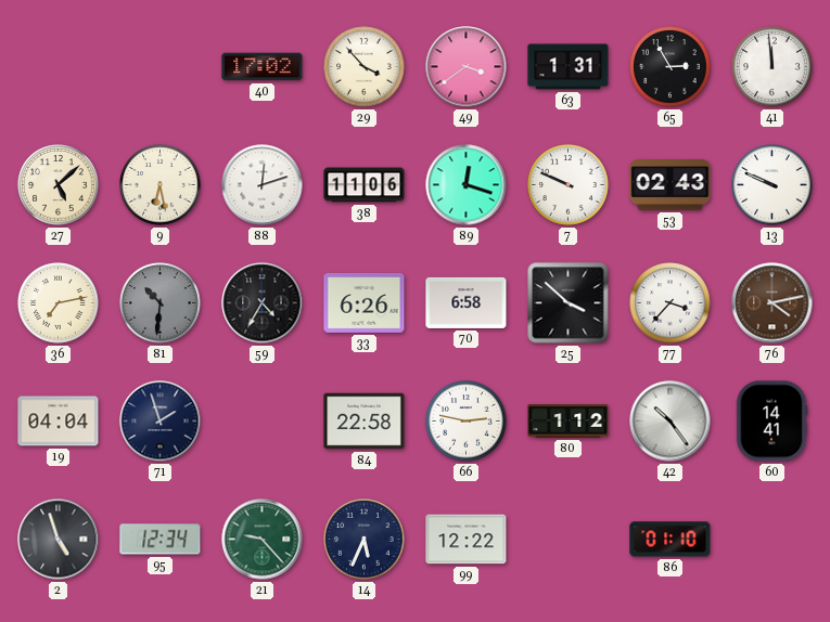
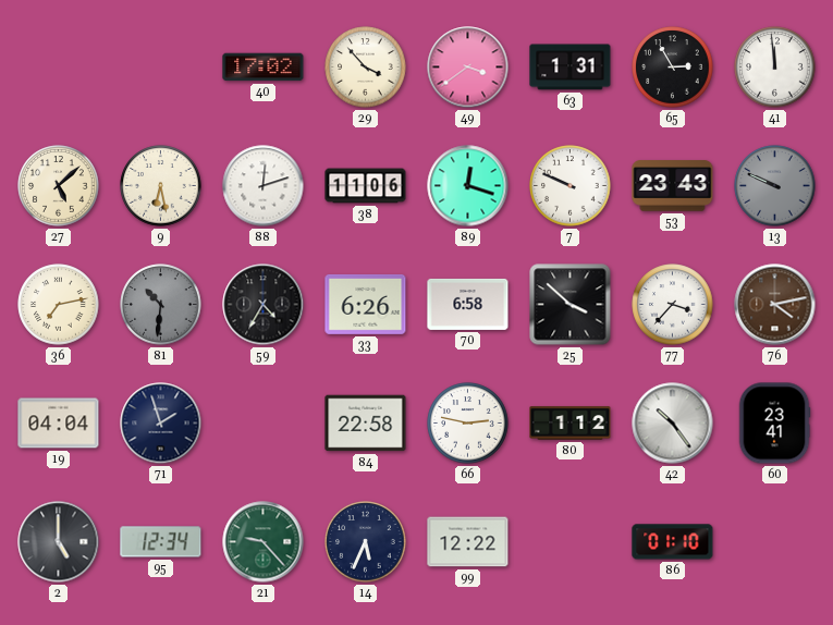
53: 02:43 -> 23:43 (673, 186)
13 dial: white -> grey (775, 186)
60: 14:41 -> 23:41 (774, 424)
2: 4:57 -> 5:00 (59, 542)
